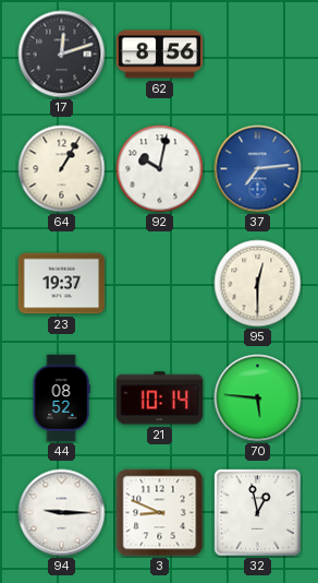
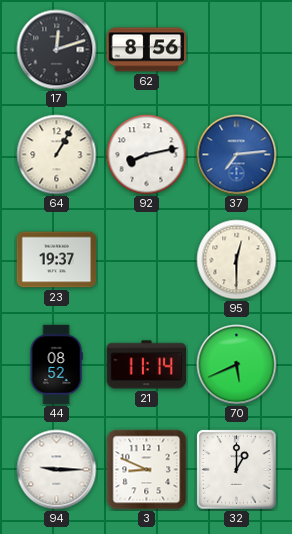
92: 10:02 -> 8:13 (147, 155)
21: 10:14 -> 11:14 (147, 365)
70: 5:46 -> 5:41 (237, 365)
32: 12:58 -> 1:00 (237, 470)
